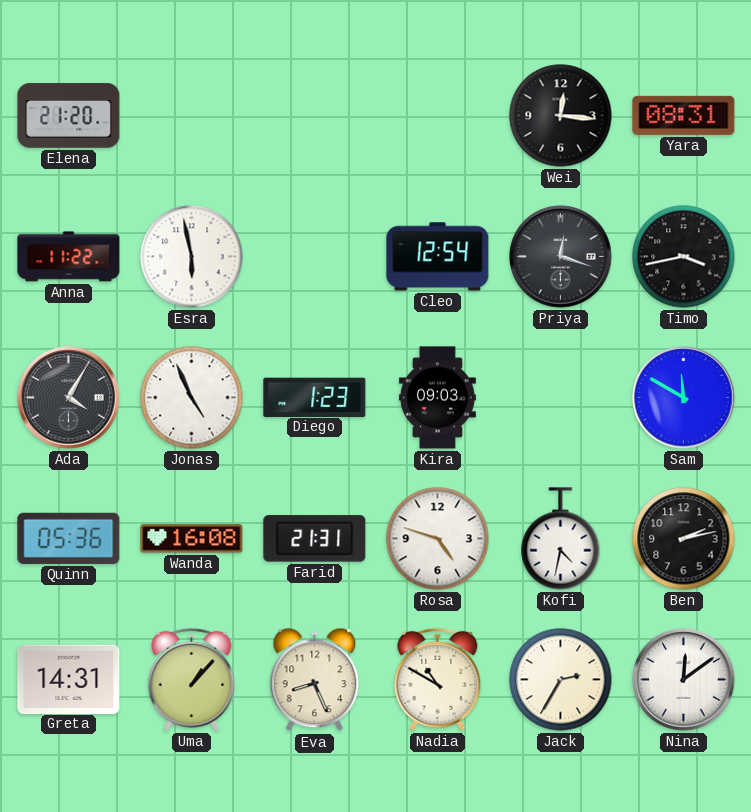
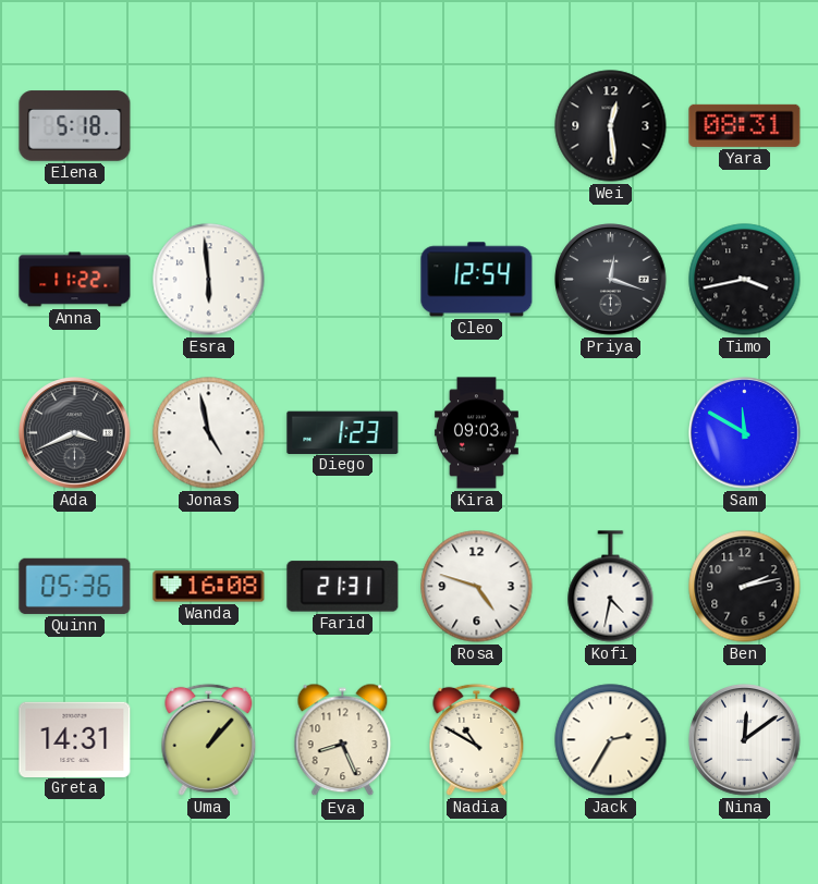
Elena: 21:20 -> 5:18 (75, 126)
Wei: 12:16 -> 12:29 (611, 126)
Esra: 5:58 -> 5:59 (209, 280)
Ada: 4:05 -> 3:41 (75, 433)
Jonas: 4:56 -> 4:58 (209, 433)
